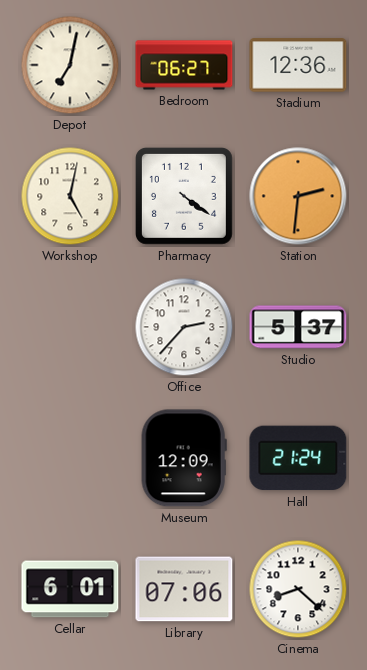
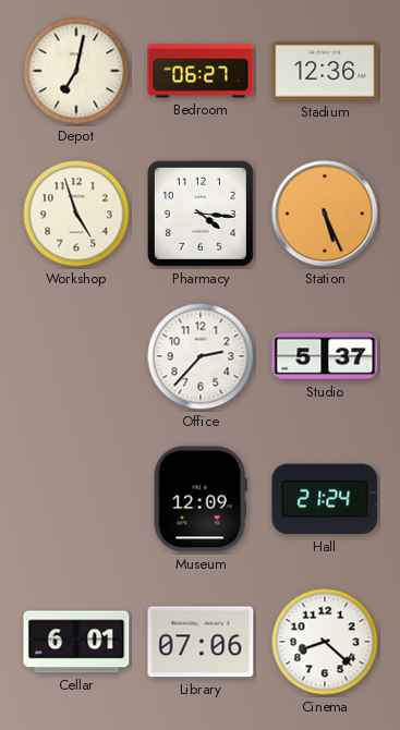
Workshop: 5:02 -> 4:57 (76, 214)
Pharmacy: 4:21 -> 4:16 (201, 214)
Station: 2:31 -> 5:26 (325, 214)
